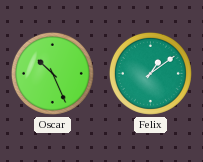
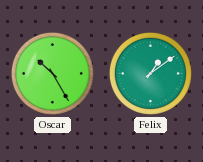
Oscar: 10:26 -> 10:25 (52, 73)
